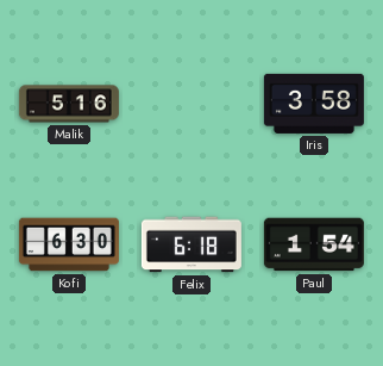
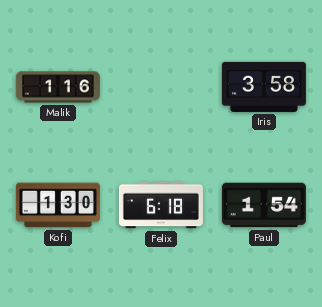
Malik: 5:16 -> 1:16 (58, 87)
Kofi: 6:30 -> 1:30 (58, 205)
